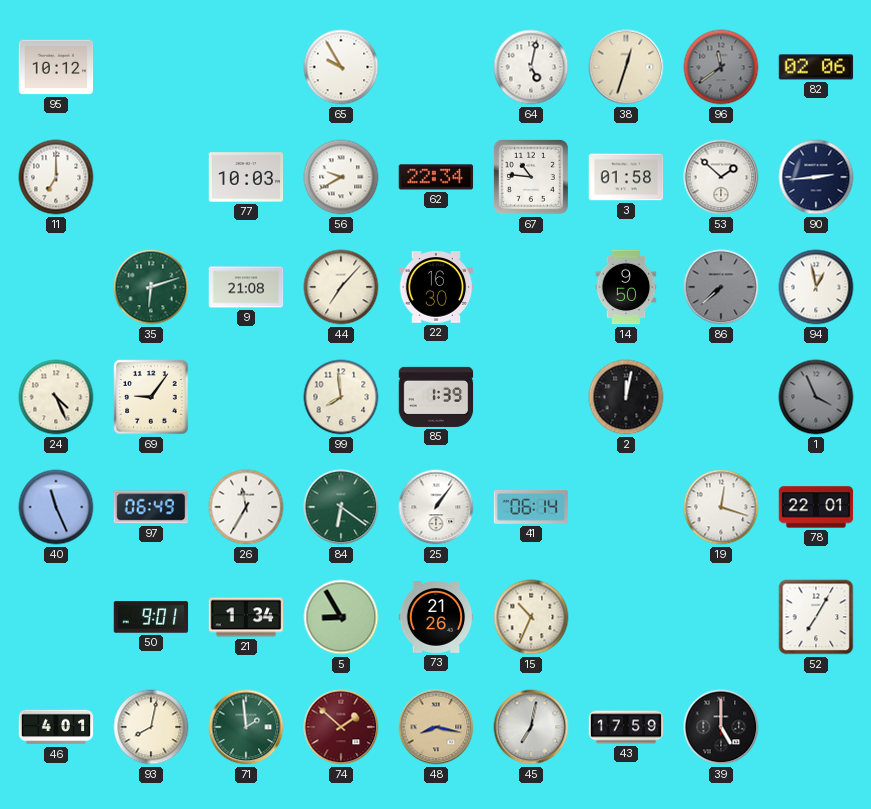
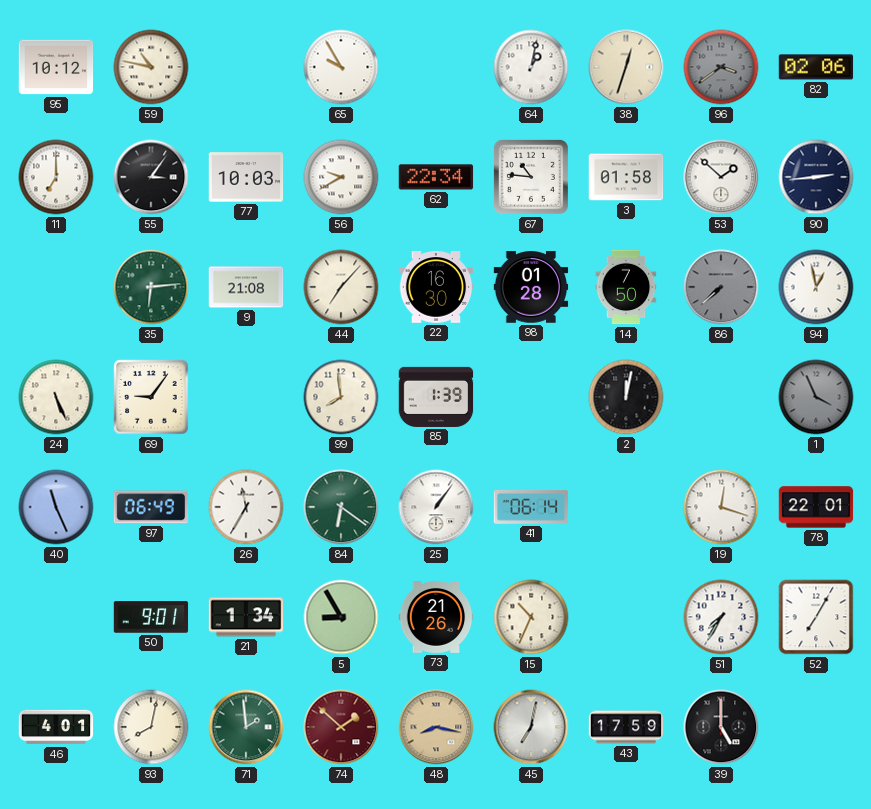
59: none -> 10:47 (151, 67)
64: 5:02 -> 1:02 (531, 67)
96: 11:39 -> 3:39 (721, 67)
55: none -> 3:06 (151, 177)
35: 6:12 -> 6:14 (151, 287)
98: none -> 01:28 (531, 287)
14: 9:50 -> 7:50 (626, 287)
24: 4:26 -> 5:26 (56, 397)
51: none -> 7:35 (721, 617)
